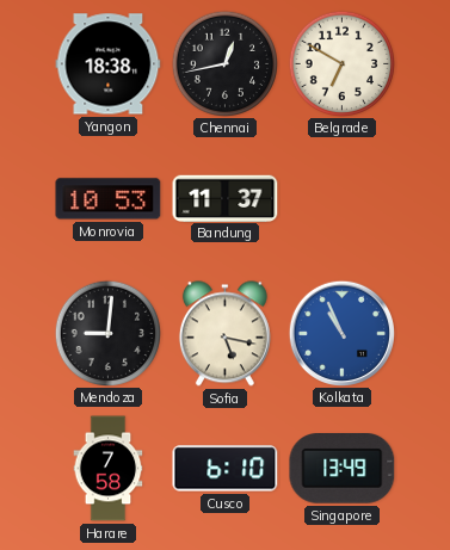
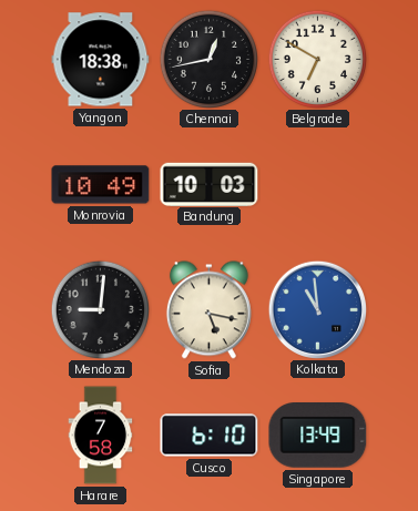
Monrovia: 10:53 -> 10:49 (101, 185)
Bandung: 11:37 -> 10:03 (210, 184)
Kolkata: 10:56 -> 10:59 (317, 309)
